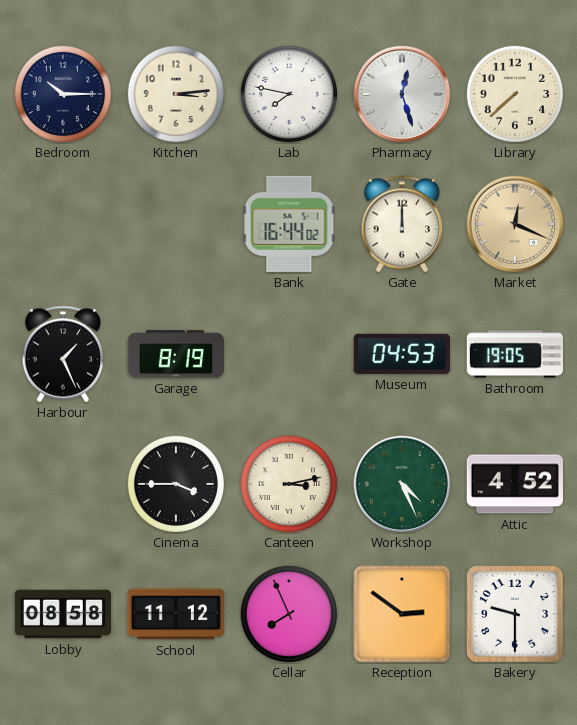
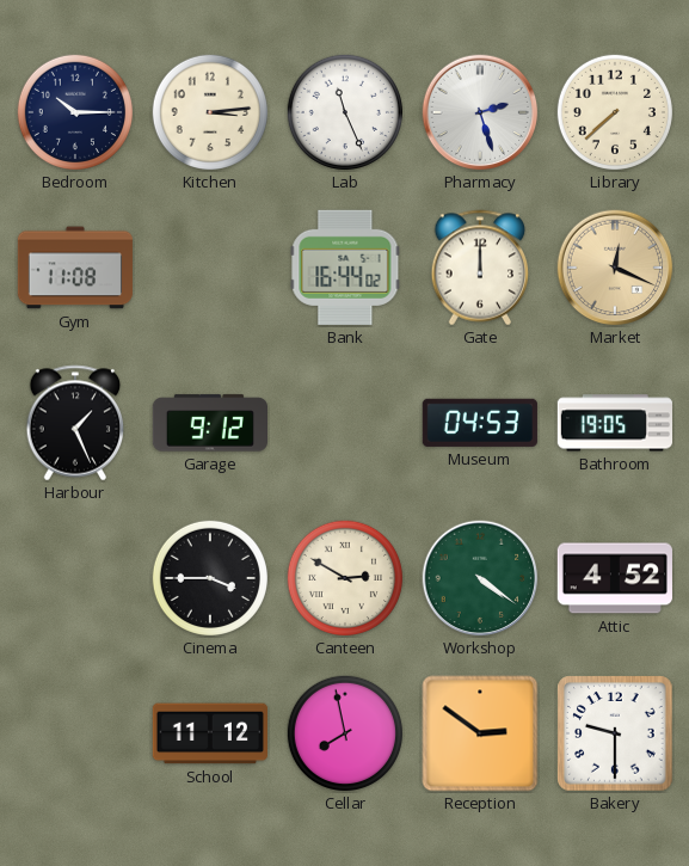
Lab: 7:47 -> 11:26 (345, 112)
Pharmacy: 12:27 -> 2:27 (480, 112)
Gym: none -> 11:08 (75, 268)
Garage: 8:19 -> 9:12 (209, 423)
Canteen: 3:13 -> 2:50 (345, 578)
Workshop: 4:26 -> 4:21 (480, 578)
Lobby: 08:58 -> none (62, 614)
Cellar: 7:56 -> 7:58 (345, 733)
